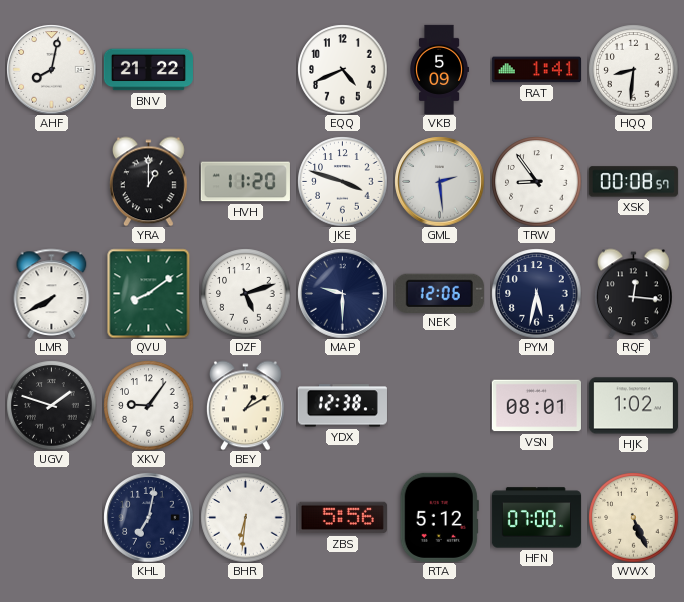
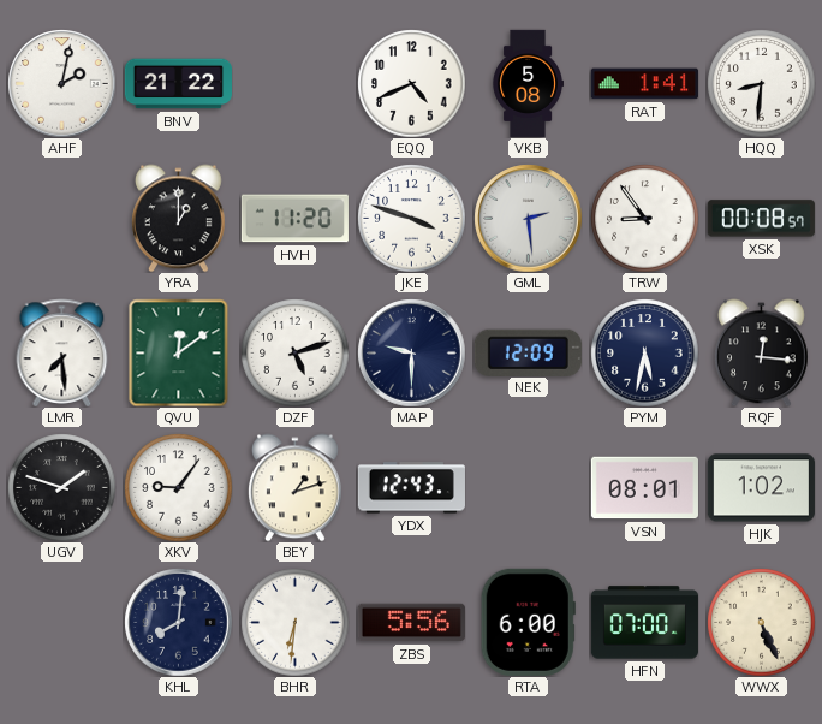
AHF: 8:02 -> 2:02 (61, 83)
VKB: 5:09 -> 5:08 (528, 83)
LMR: 7:40 -> 7:29 (62, 352)
QVU: 8:09 -> 12:09 (179, 352)
NEK: 12:06 -> 12:09 (528, 352)
BEY: 1:10 -> 1:12 (296, 487)
YDX: 12:38 -> 12:43 (411, 488)
KHL: 7:02 -> 8:01 (178, 622)
RTA: 5:12 -> 6:00 (528, 622)
